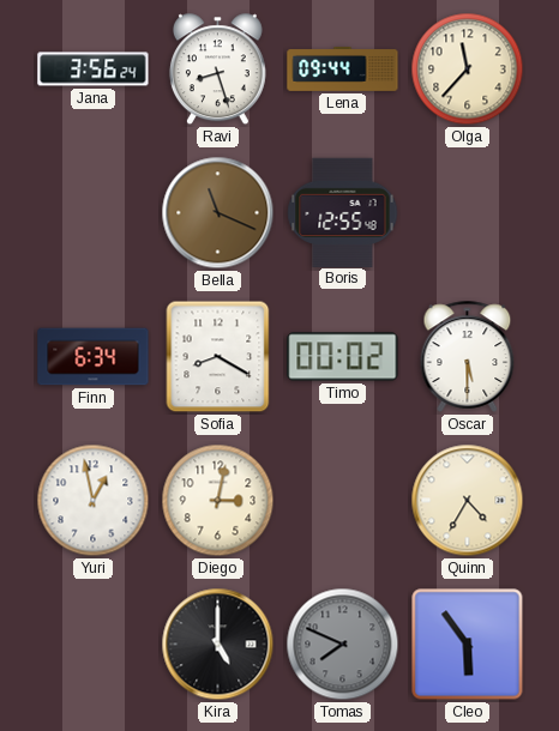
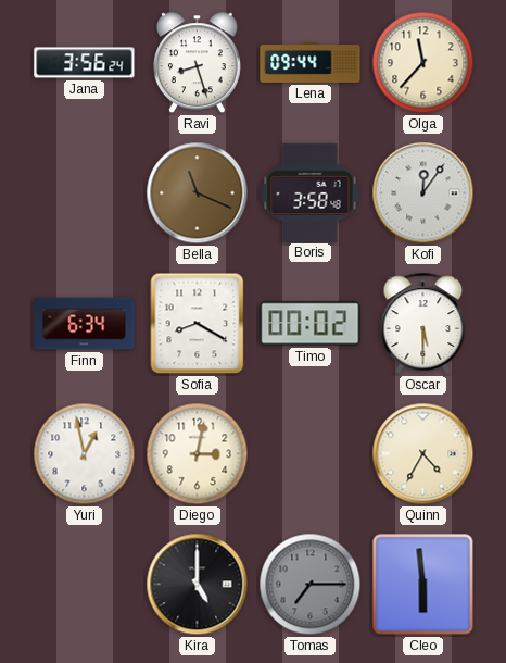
Boris: 12:55 -> 3:58 (311, 192)
Kofi: none -> 12:06 (423, 193)
Tomas: 7:49 -> 7:15 (311, 585)
Cleo: 5:54 -> 5:59 (423, 585)
